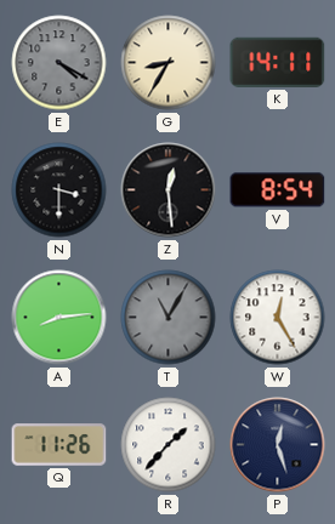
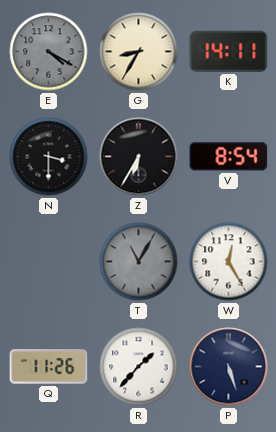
Z: 12:29 -> 6:35 (139, 157)
A: 8:14 -> none (59, 318)
P: 12:27 -> 5:27 (229, 367)
